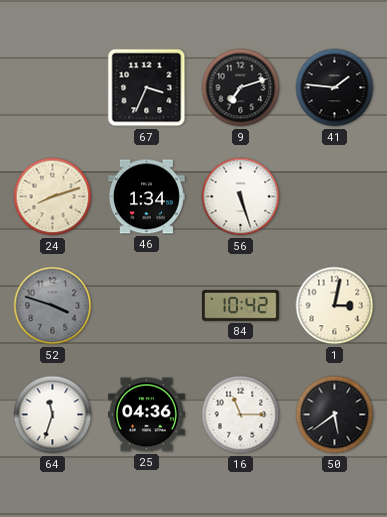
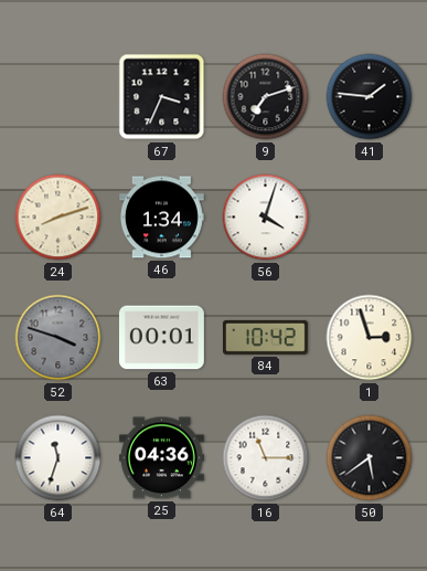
56: 5:27 -> 4:03 (266, 218)
63: none -> 00:01 (161, 338)
1: 3:02 -> 2:57 (370, 338)
